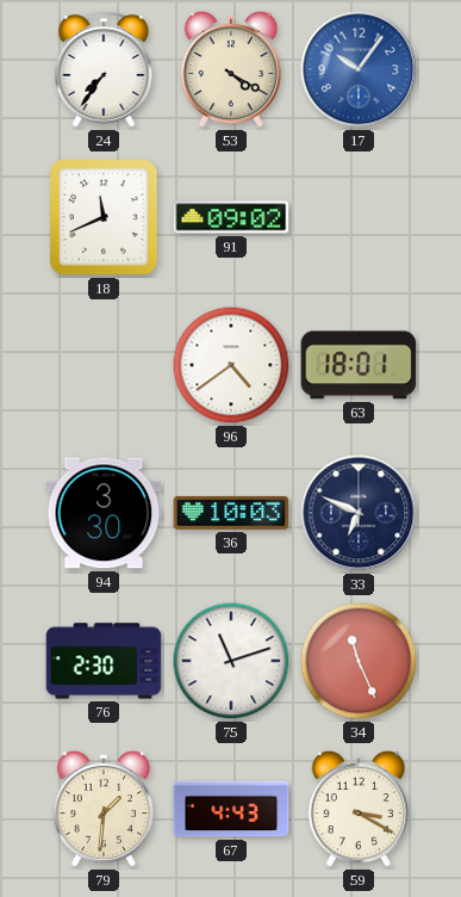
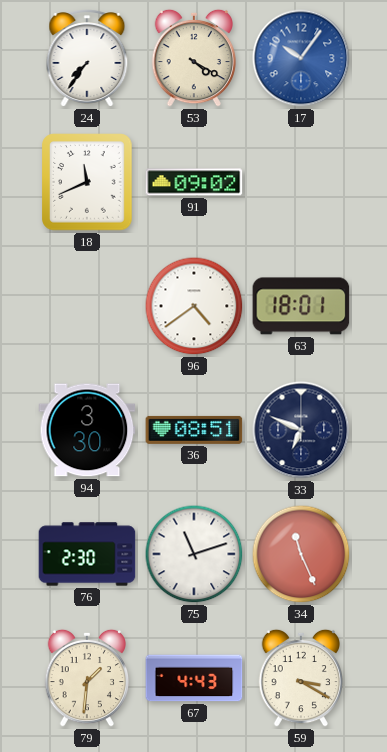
36: 10:03 -> 08:51 (194, 430)
